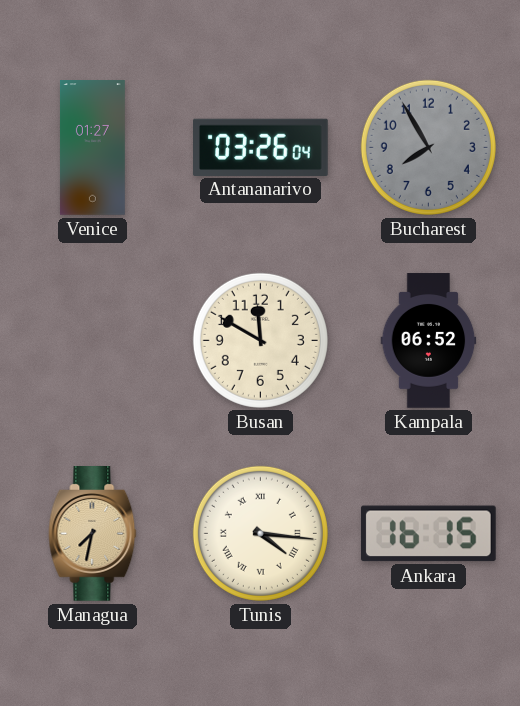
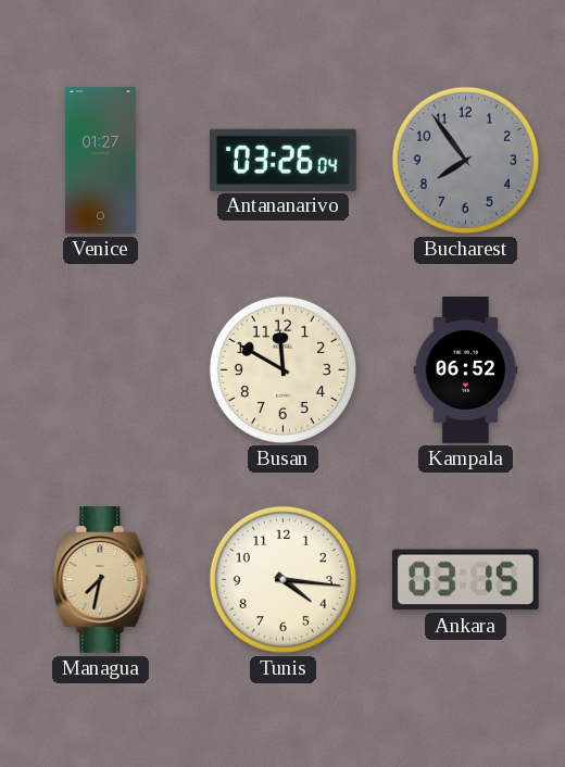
Bucharest: 7:55 -> 7:54 (465, 160)
Tunis numerals: Roman -> Arabic (282, 579)
Ankara: 16:15 -> 03:15 (465, 580)
